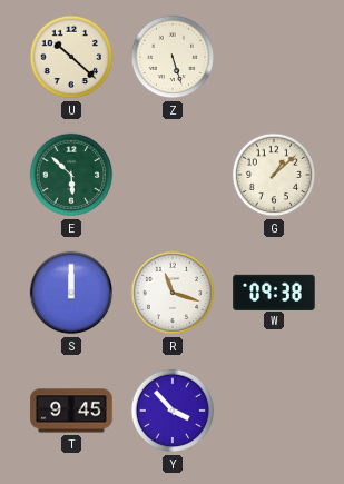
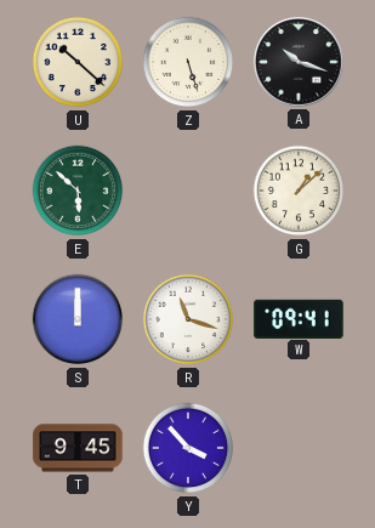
A: none -> 10:18 (299, 62)
W: 09:38 -> 09:41 (299, 318)
